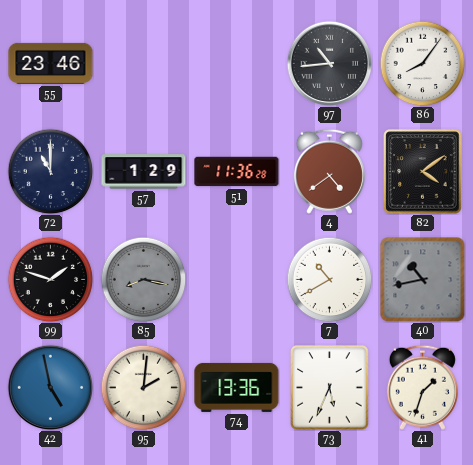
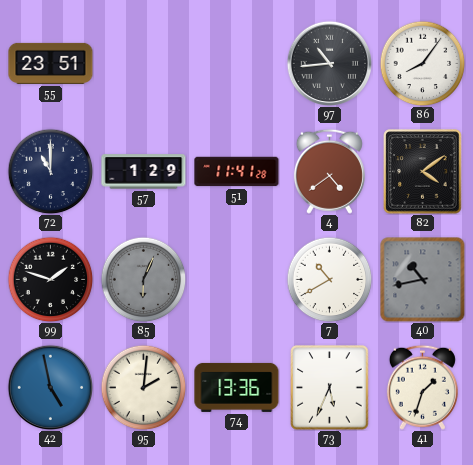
55: 23:46 -> 23:51 (51, 63)
51: 11:36 -> 11:41 (237, 172)
85: 8:17 -> 6:04 (143, 279)
